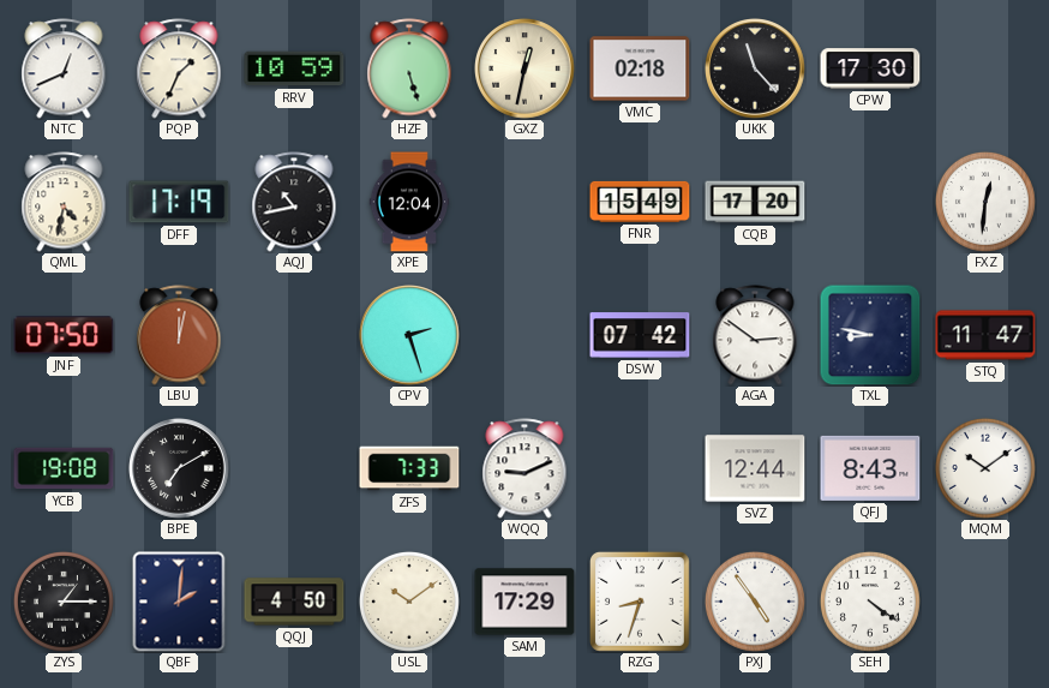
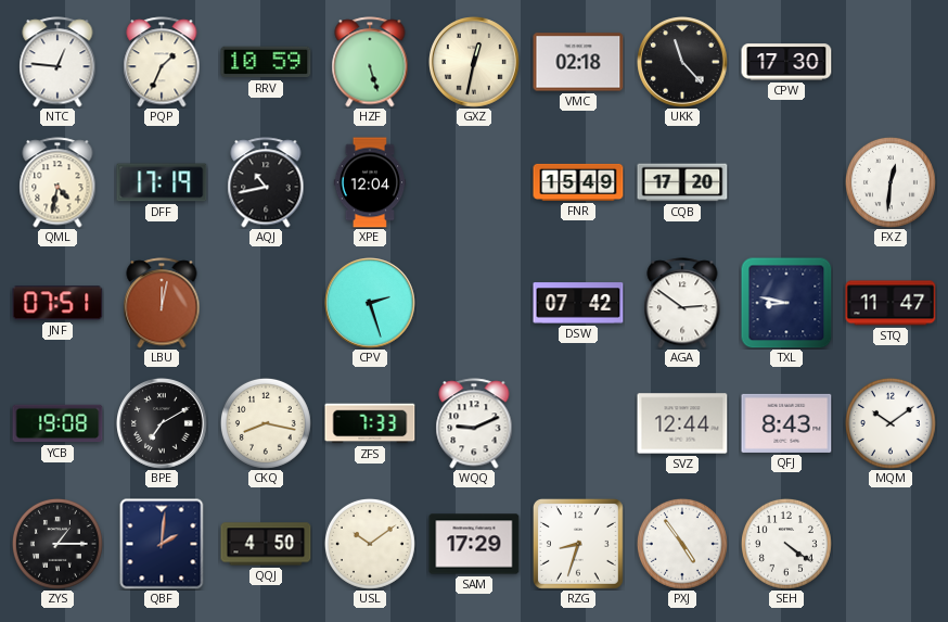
NTC: 12:41 -> 12:46 (57, 62)
JNF: 07:50 -> 07:51 (57, 303)
CKQ: none -> 8:17 (266, 423)
